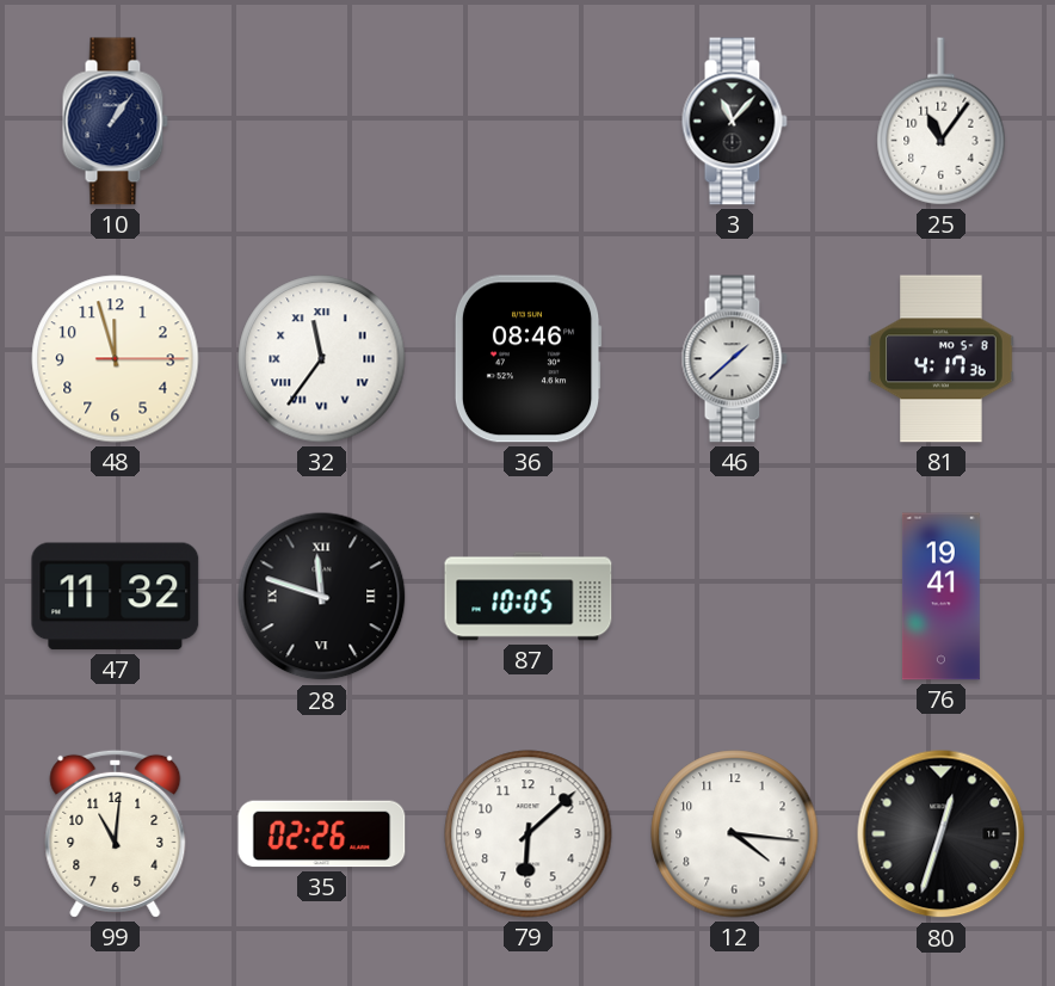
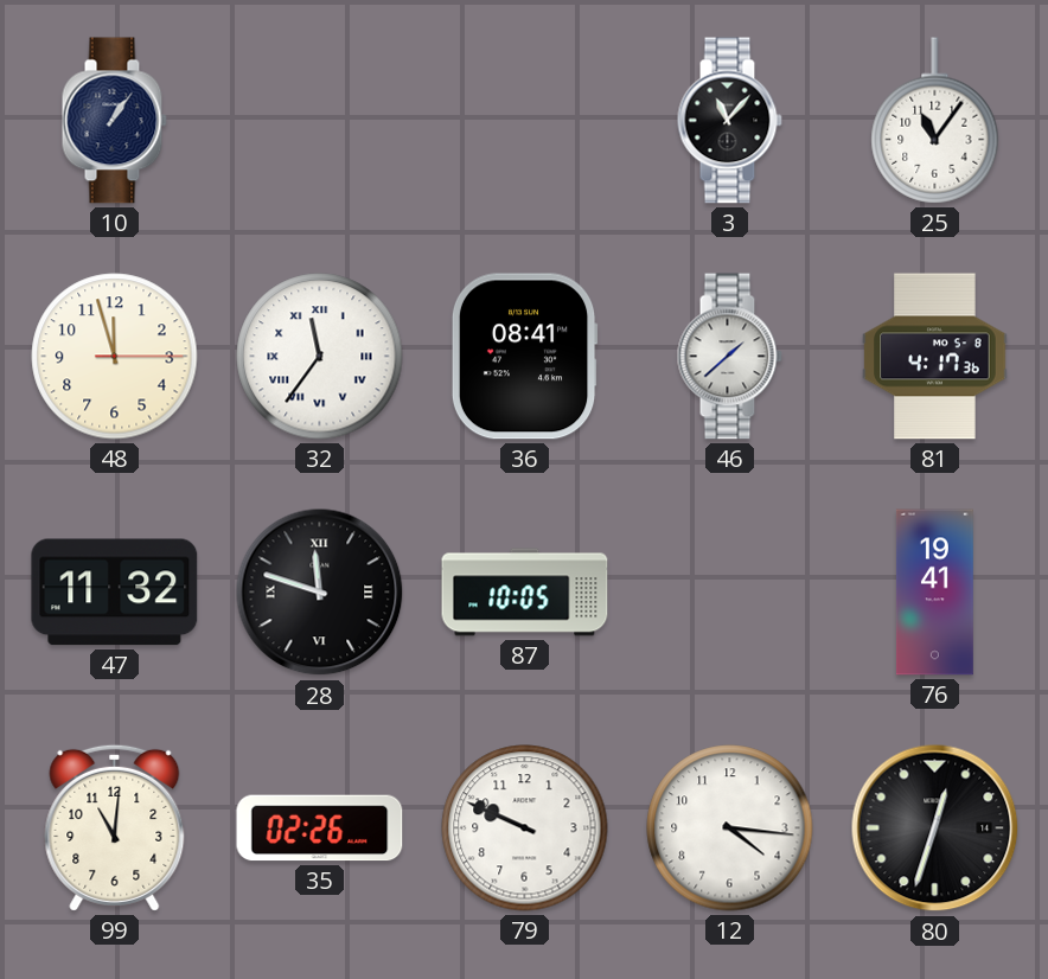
36: 08:46 -> 08:41 (524, 357)
79: 6:08 -> 9:49 (525, 828)
